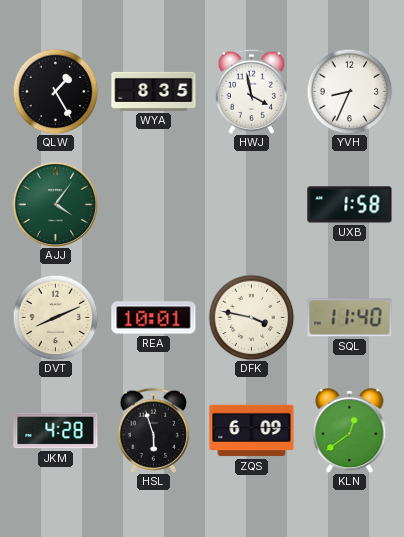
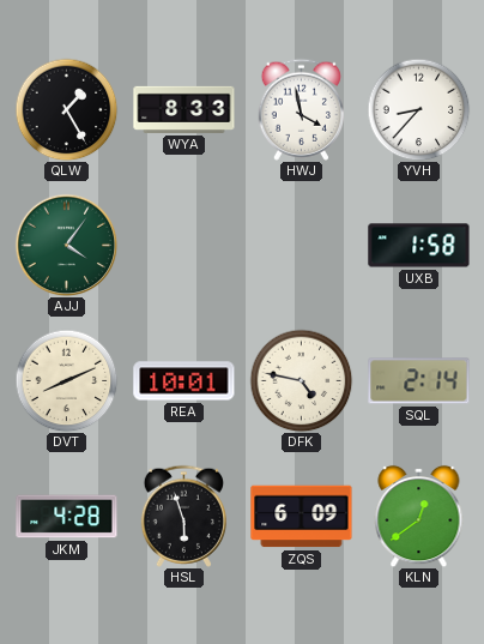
WYA: 8:35 -> 8:33 (184, 109)
YVH: 8:34 -> 8:37 (418, 109)
DFK: 3:47 -> 4:47 (301, 380)
SQL: 11:40 -> 2:14 (419, 381)
